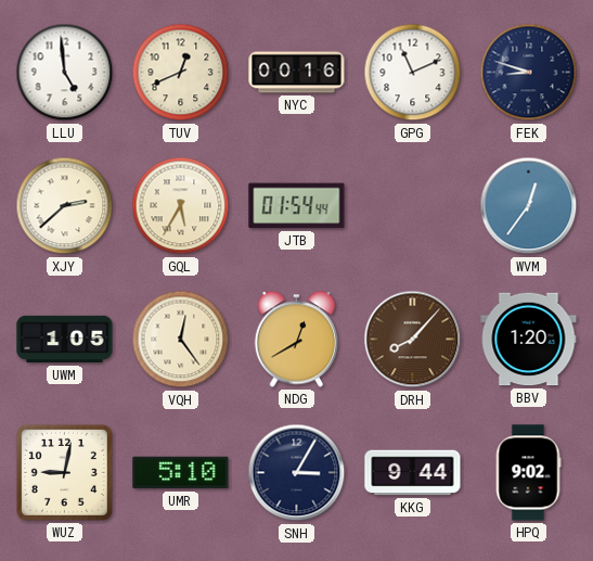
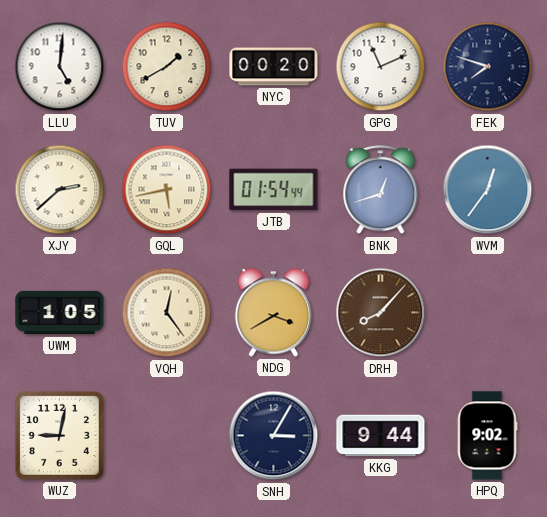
LLU: 4:59 -> 5:01 (60, 67)
TUV: 12:41 -> 1:40 (167, 67)
NYC: 00:16 -> 00:20 (274, 67)
FEK: 8:48 -> 7:48 (488, 67)
GQL: 5:35 -> 5:43 (167, 190)
BNK: none -> 12:42 (381, 190)
NDG: 12:40 -> 3:40 (274, 313)
BBV: 1:20 -> none (529, 340)
UMR: 5:10 -> none (181, 473)
